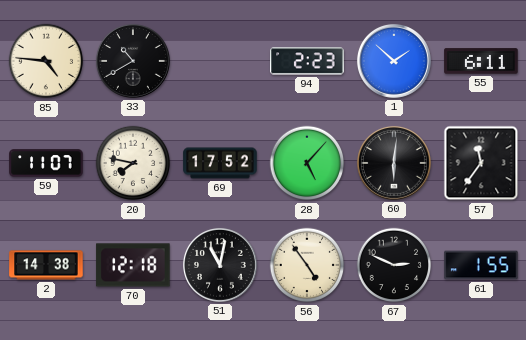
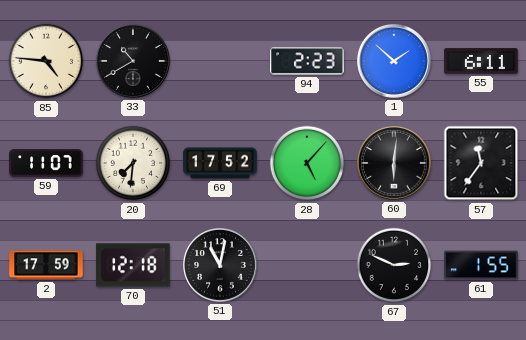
20: 7:47 -> 7:31 (133, 163)
2: 14:38 -> 17:59 (46, 265)
56: 4:54 -> none (307, 265)
